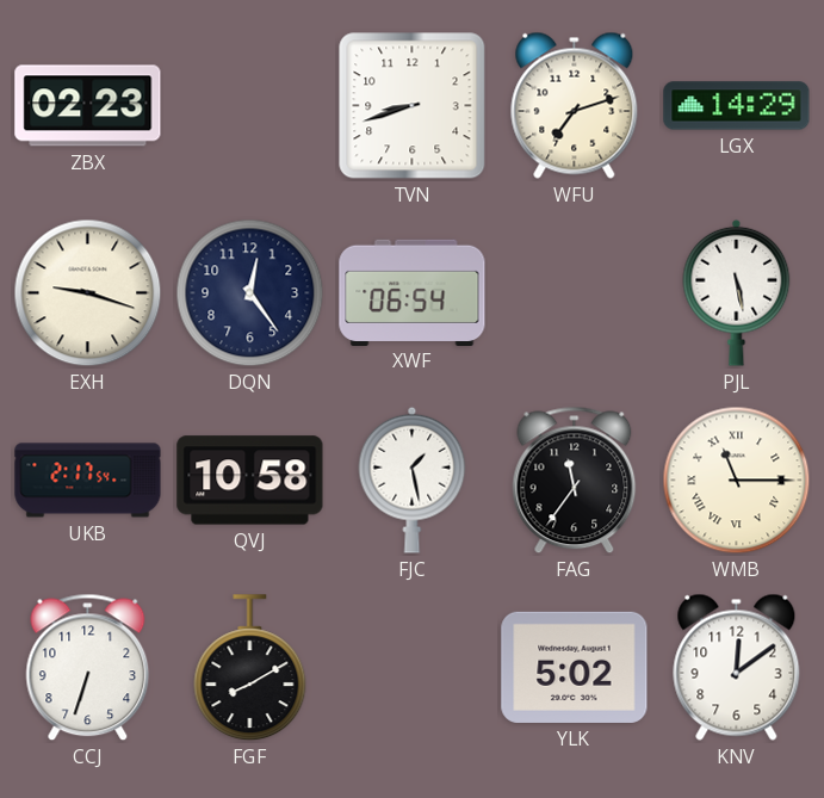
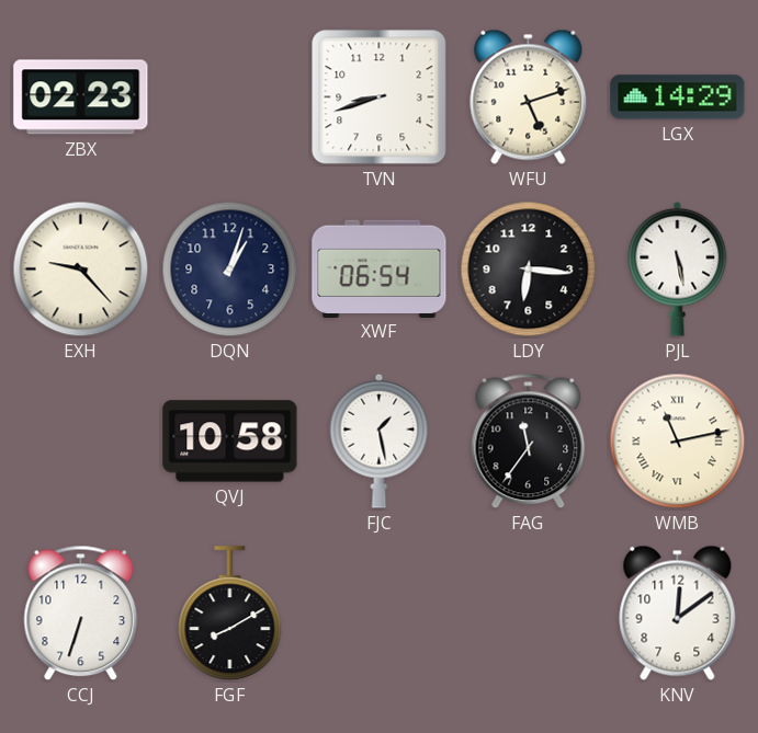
WFU: 7:12 -> 5:12 (529, 96)
EXH: 9:18 -> 9:23 (81, 270)
DQN: 12:24 -> 1:03 (230, 270)
LDY: none -> 6:16 (529, 270)
UKB: 2:17 -> none (88, 481)
WMB: 11:15 -> 11:13 (678, 442)
YLK: 5:02 -> none (575, 667)
